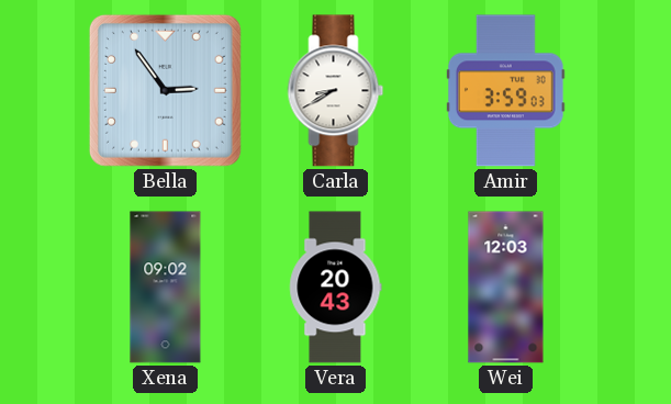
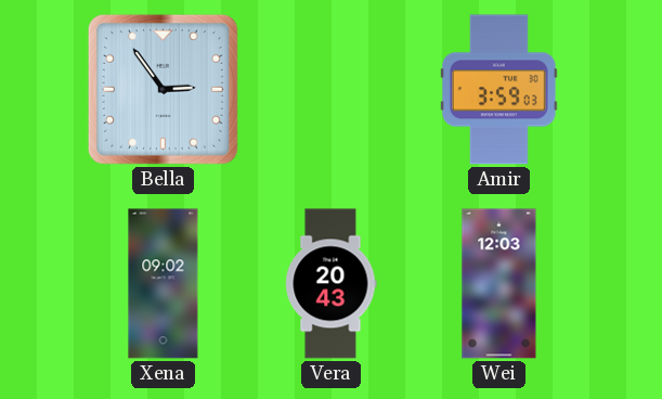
Carla: 8:40 -> none (336, 91)
